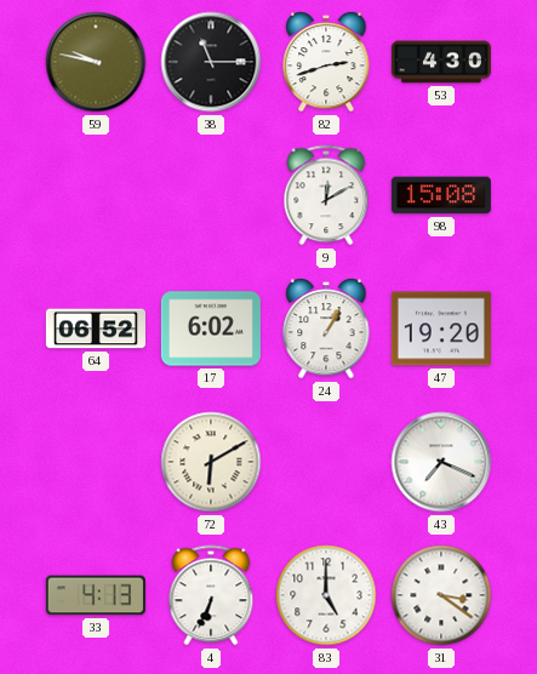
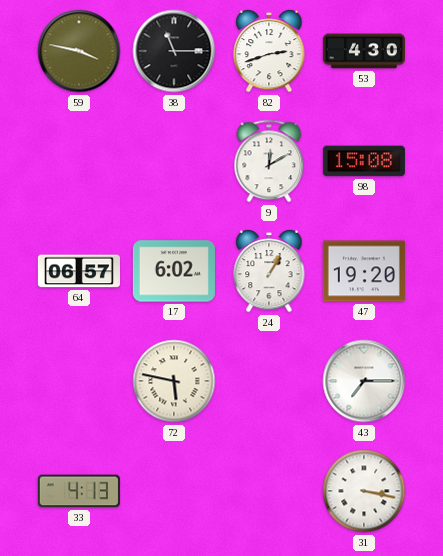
59: 9:47 -> 3:47 (79, 51)
64: 06:52 -> 06:57 (79, 271)
72: 6:10 -> 5:47 (174, 381)
43: 7:19 -> 7:15 (364, 381)
4: 6:34 -> none (211, 595)
83: 5:00 -> none (326, 595)
31: 3:21 -> 3:17 (364, 491)
